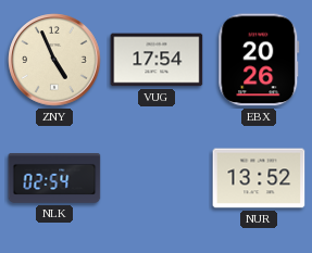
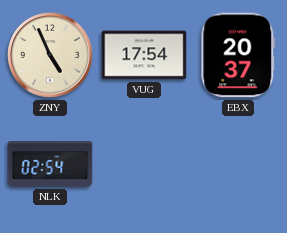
EBX: 20:26 -> 20:37 (238, 55)
NUR: 13:52 -> none (259, 178)
